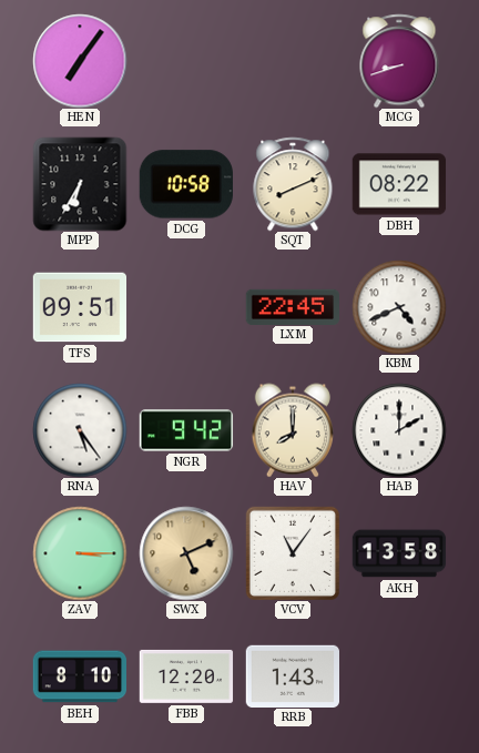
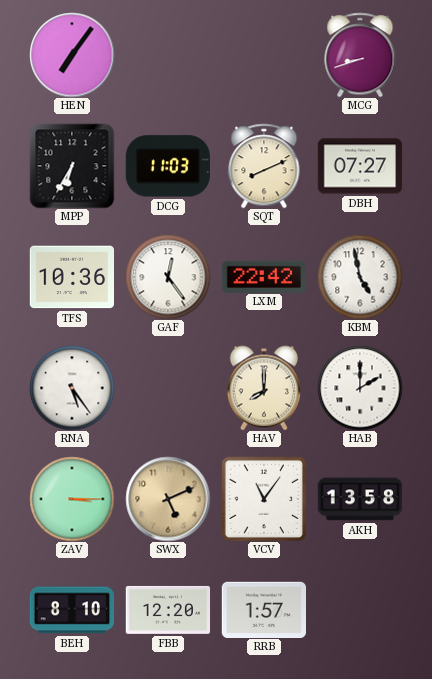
DCG: 10:58 -> 11:03 (167, 166)
DBH: 08:22 -> 07:27 (360, 166)
TFS: 09:51 -> 10:36 (71, 277)
GAF: none -> 12:24 (168, 277)
LXM: 22:45 -> 22:42 (264, 276)
KBM: 4:41 -> 4:58 (360, 277)
NGR: 9:42 -> none (186, 430)
RRB: 1:43 -> 1:57 (263, 609)
